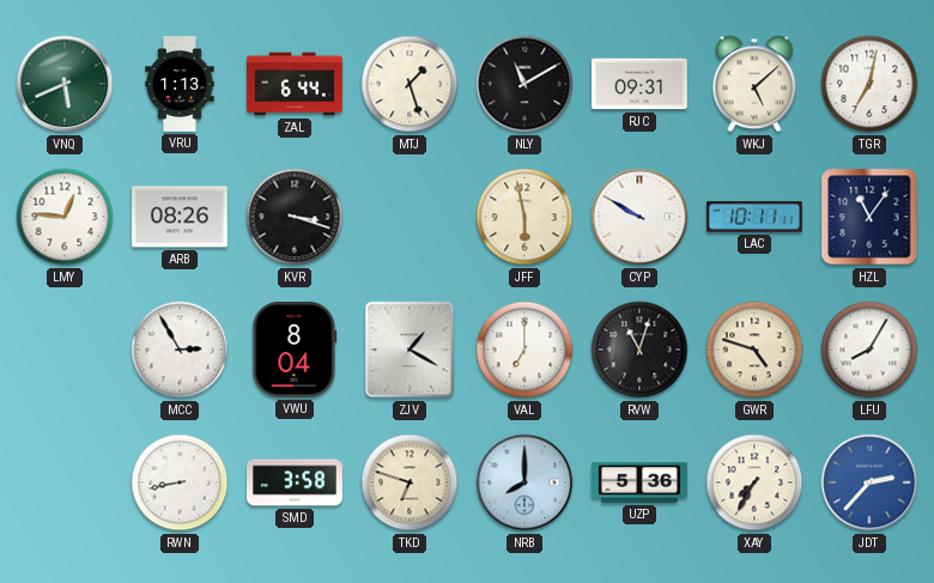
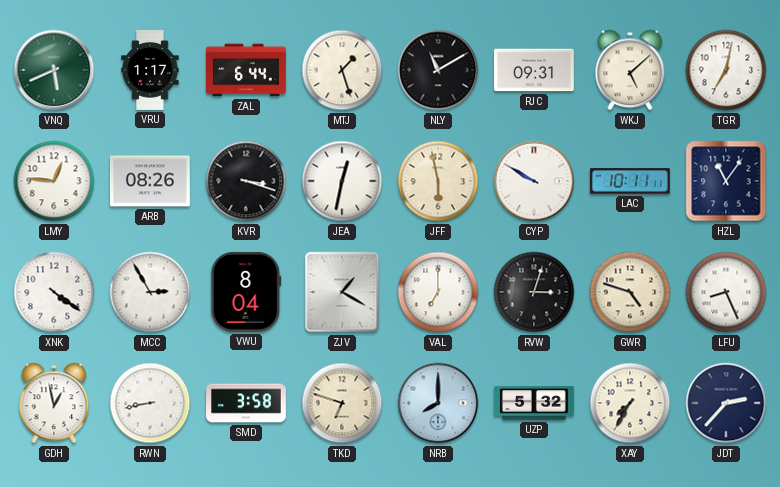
VRU: 1:13 -> 1:17 (150, 71)
JEA: none -> 12:32 (342, 181)
XNK: none -> 4:21 (54, 292)
RVW: 11:03 -> 3:03 (534, 292)
LFU: 8:05 -> 8:26 (726, 292)
GDH: none -> 12:58 (54, 403)
UZP: 5:36 -> 5:32 (535, 403)
JDT dial: blue -> navy (726, 403)
